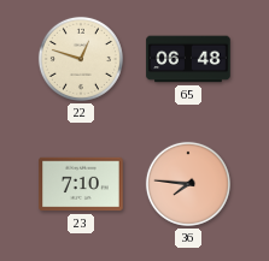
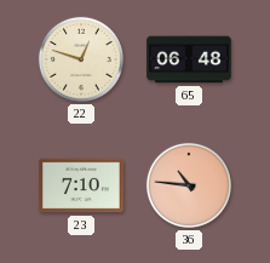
36: 7:46 -> 10:46 (189, 185)
